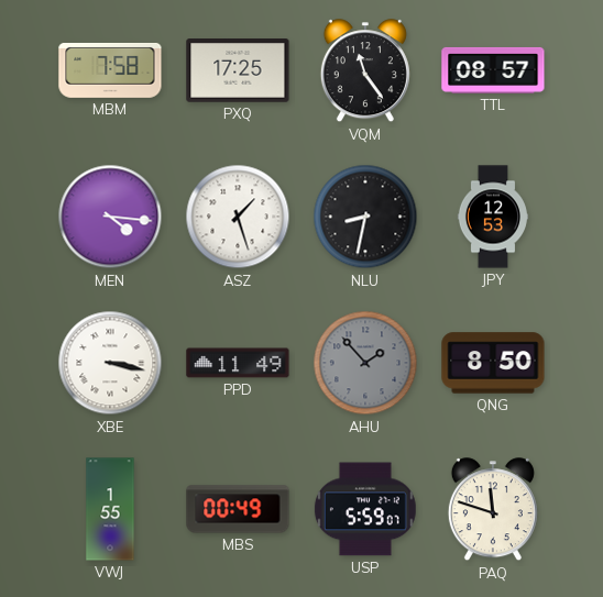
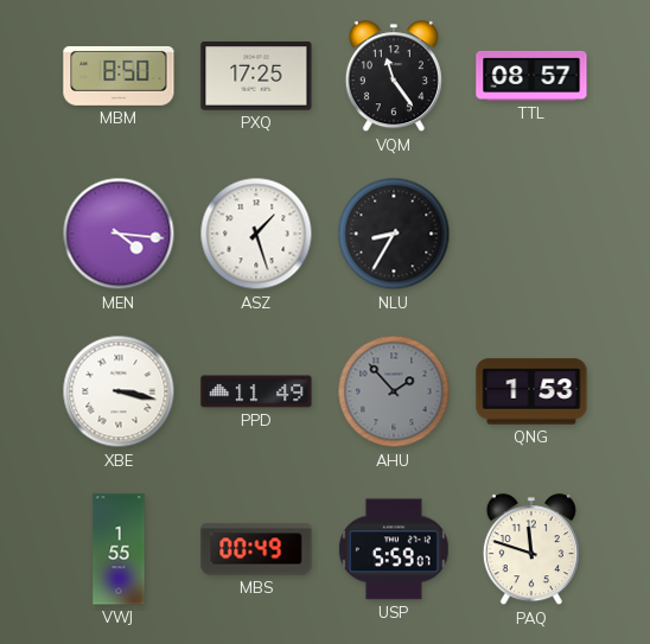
MBM: 7:58 -> 8:50 (119, 76)
NLU: 8:32 -> 8:35 (394, 234)
JPY: 12:53 -> none (492, 217)
QNG: 8:50 -> 1:53 (531, 391)
